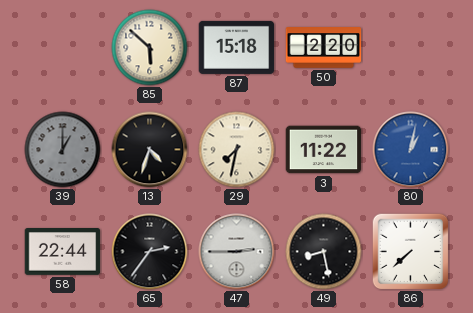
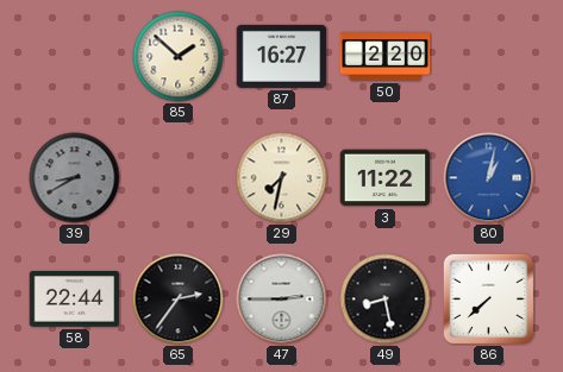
85: 5:52 -> 1:52 (179, 57)
87: 15:18 -> 16:27 (282, 56)
39: 1:00 -> 8:40 (75, 178)
13: 4:33 -> none (150, 150)
